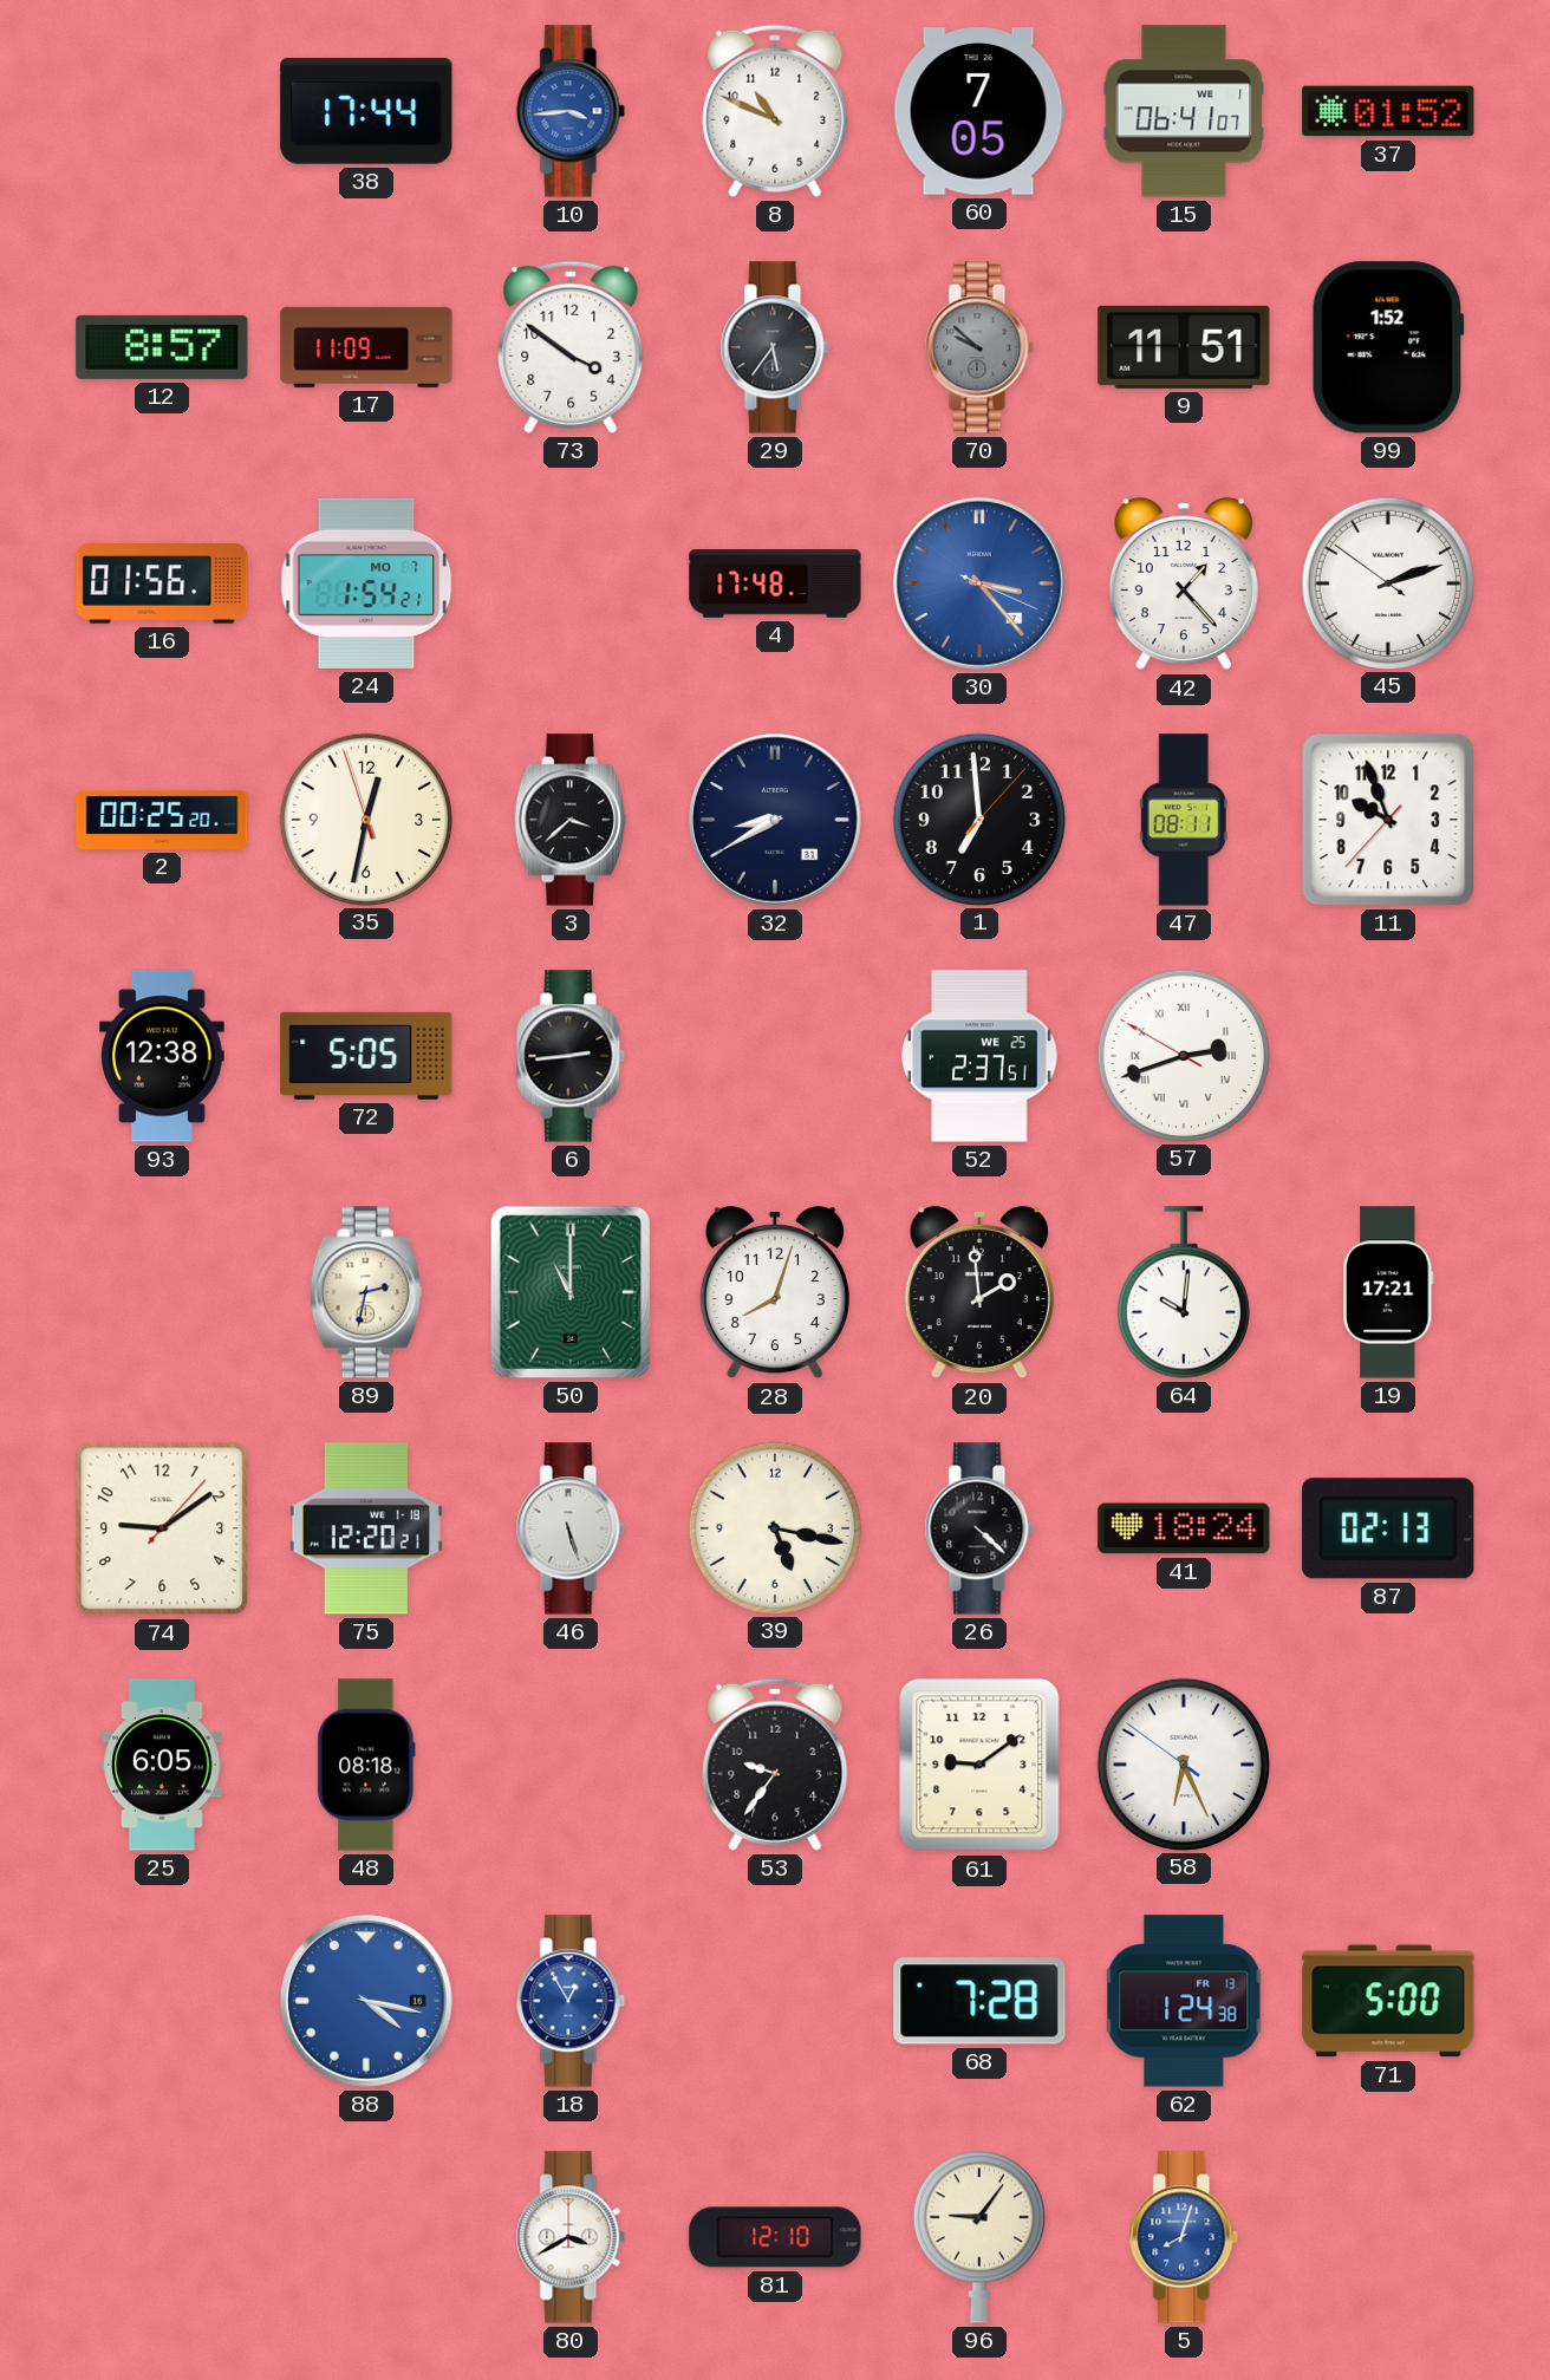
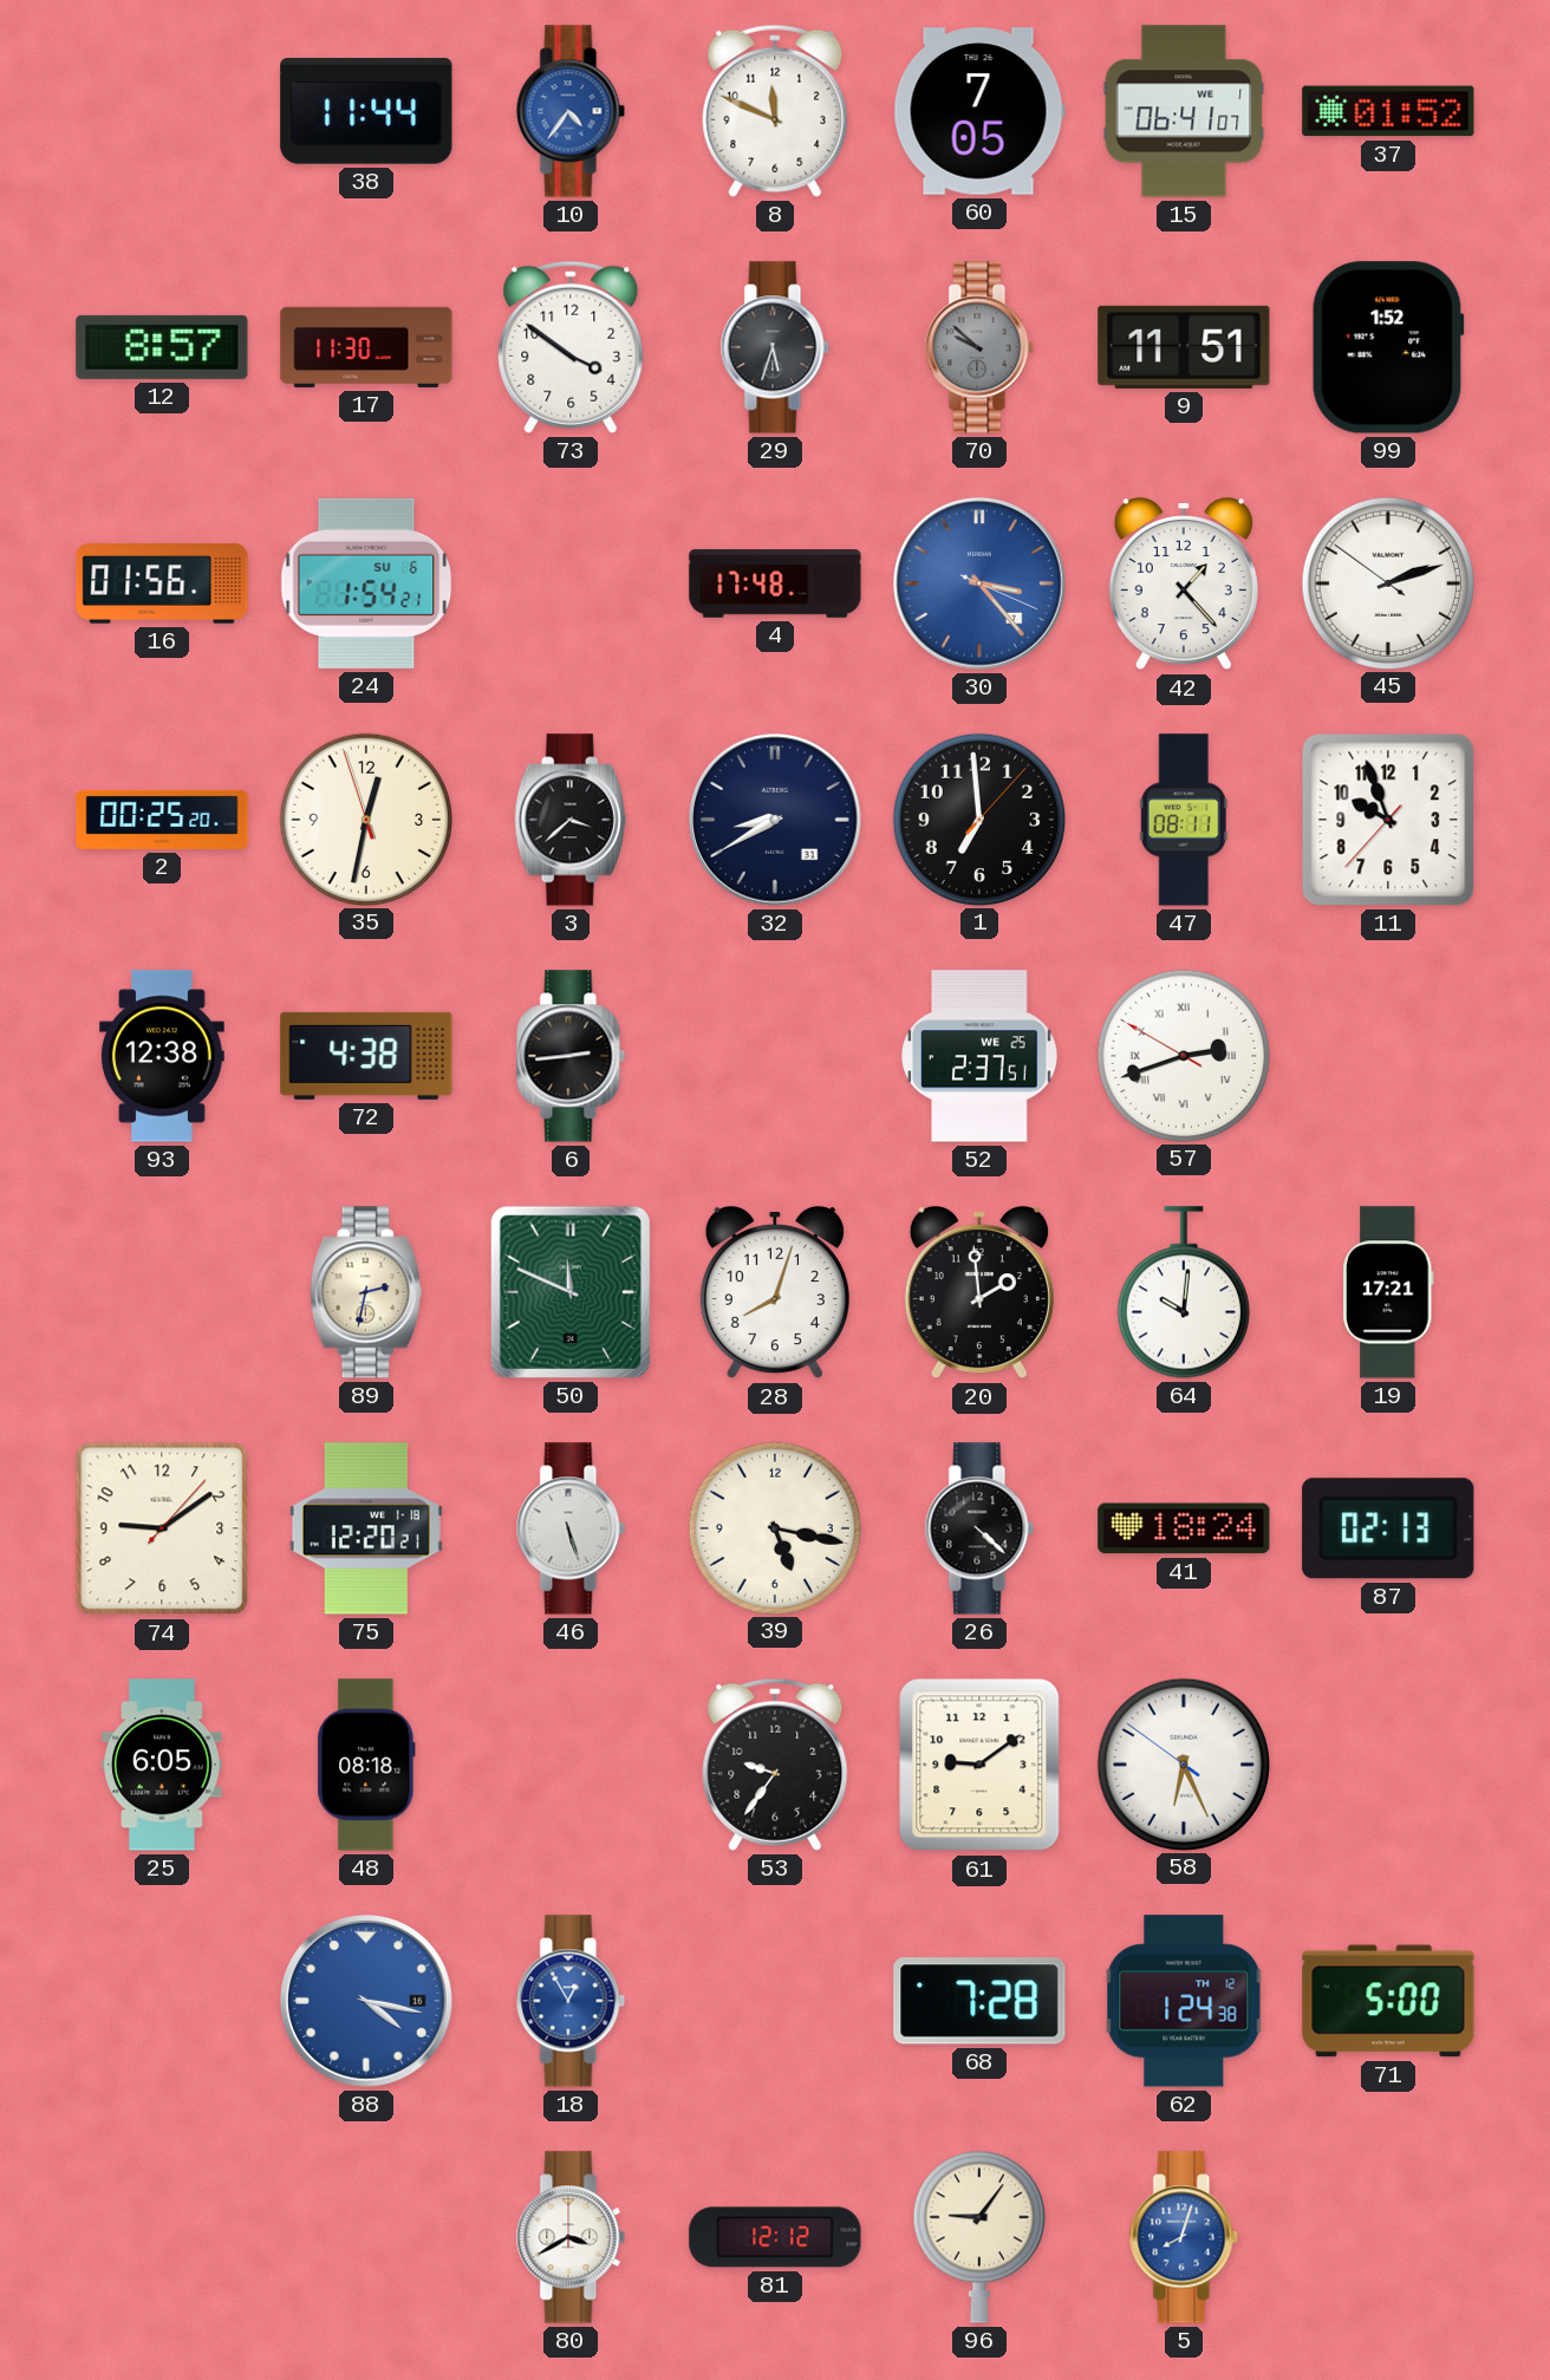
38: 17:44 -> 11:44 (366, 111)
10: 3:44 -> 4:36 (571, 111)
8: 10:49 -> 11:49 (775, 111)
17: 11:09 -> 11:30 (366, 347)
29: 5:36 -> 5:33 (775, 347)
24 date: MO 7 -> SU 6 (366, 583)
72: 5:05 -> 4:38 (366, 1056)
50: 11:00 -> 11:49 (571, 1292)
62 date: FR 13 -> TH 12 (1184, 2001)
81: 12:10 -> 12:12 (775, 2237)
